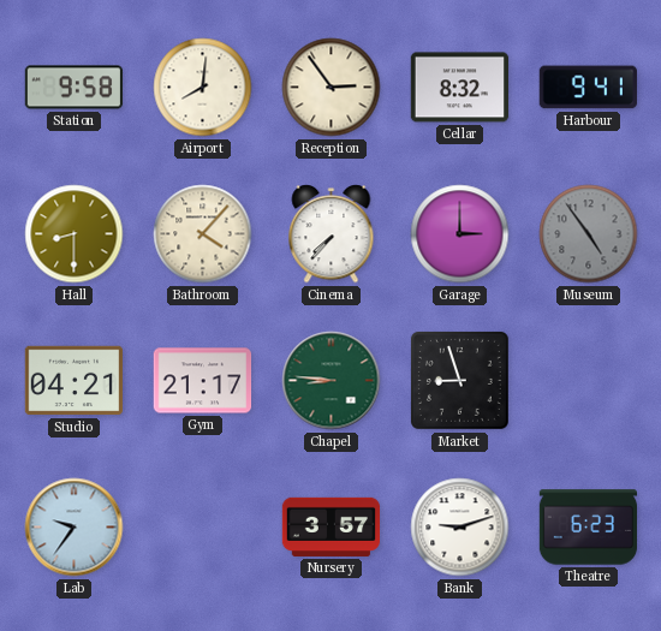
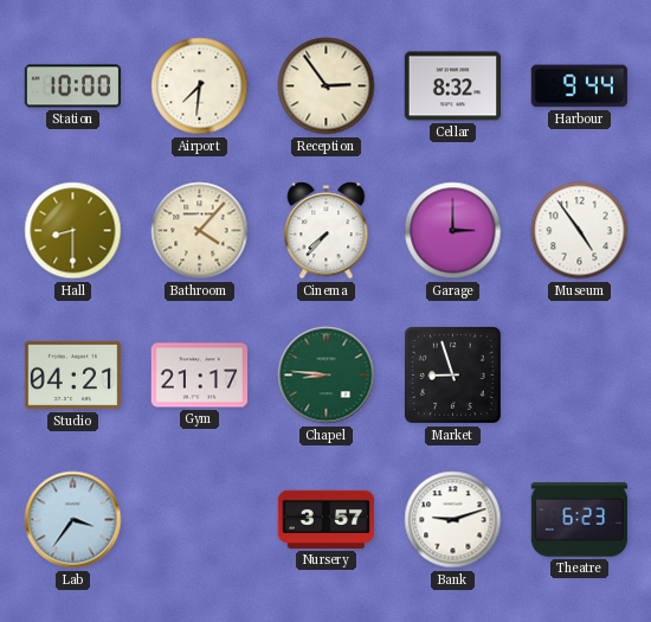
Station: 9:58 -> 10:00 (73, 86)
Airport: 8:01 -> 7:31 (200, 86)
Harbour: 9:41 -> 9:44 (579, 86)
Museum dial: grey -> white (580, 231)
Lab: 9:36 -> 3:36 (73, 520)
